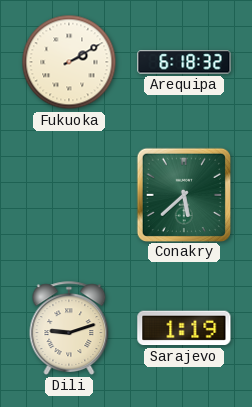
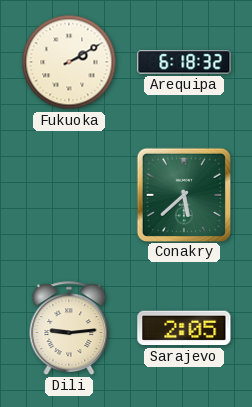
Dili: 9:12 -> 9:14 (69, 328)
Sarajevo: 1:19 -> 2:05 (184, 328)
